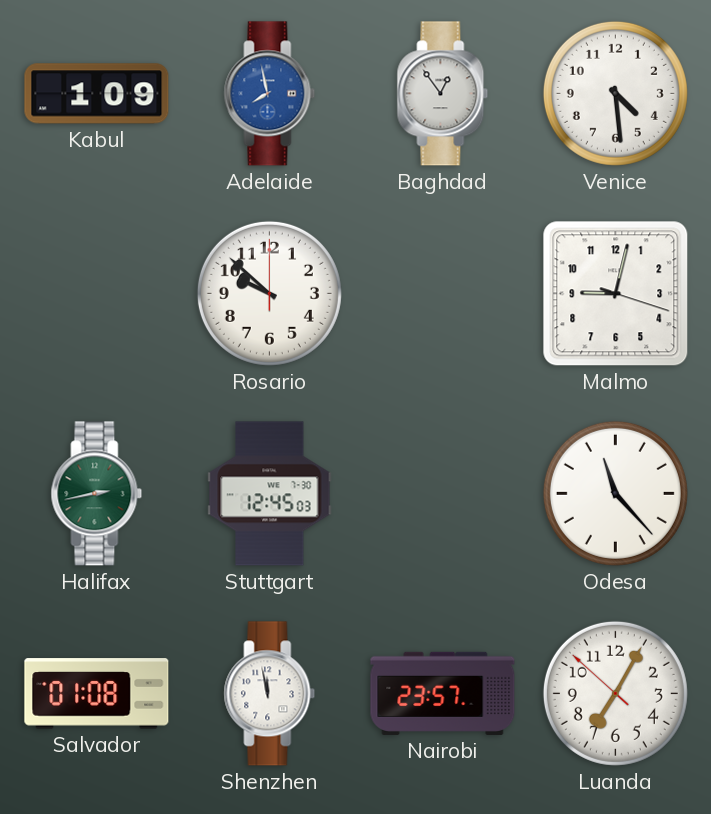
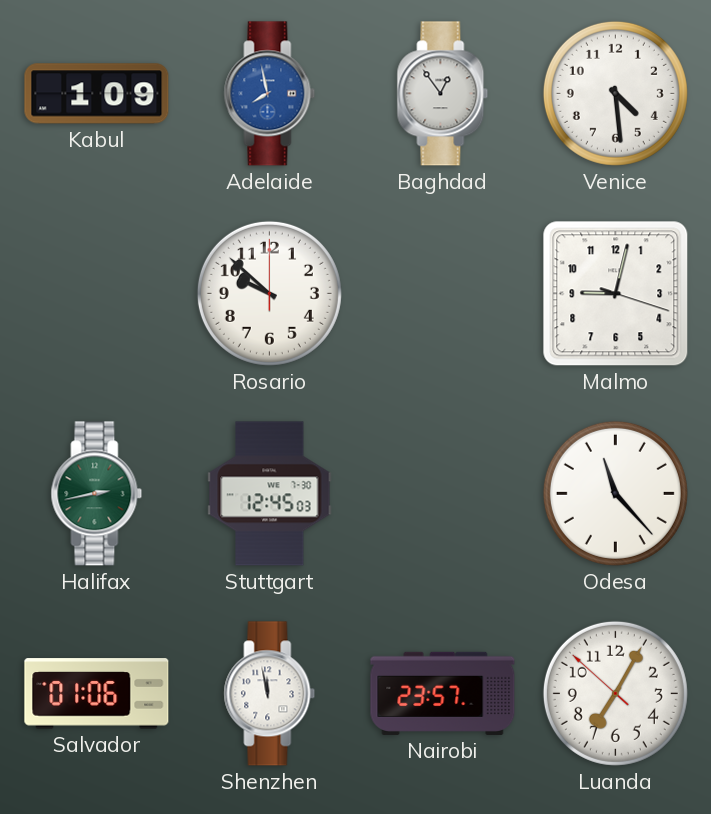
Salvador: 01:08 -> 01:06 (97, 694)
